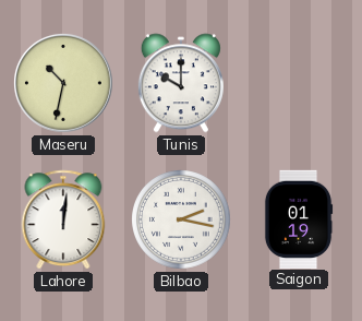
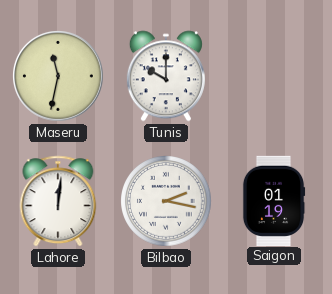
Maseru: 10:32 -> 11:32 (59, 77)
